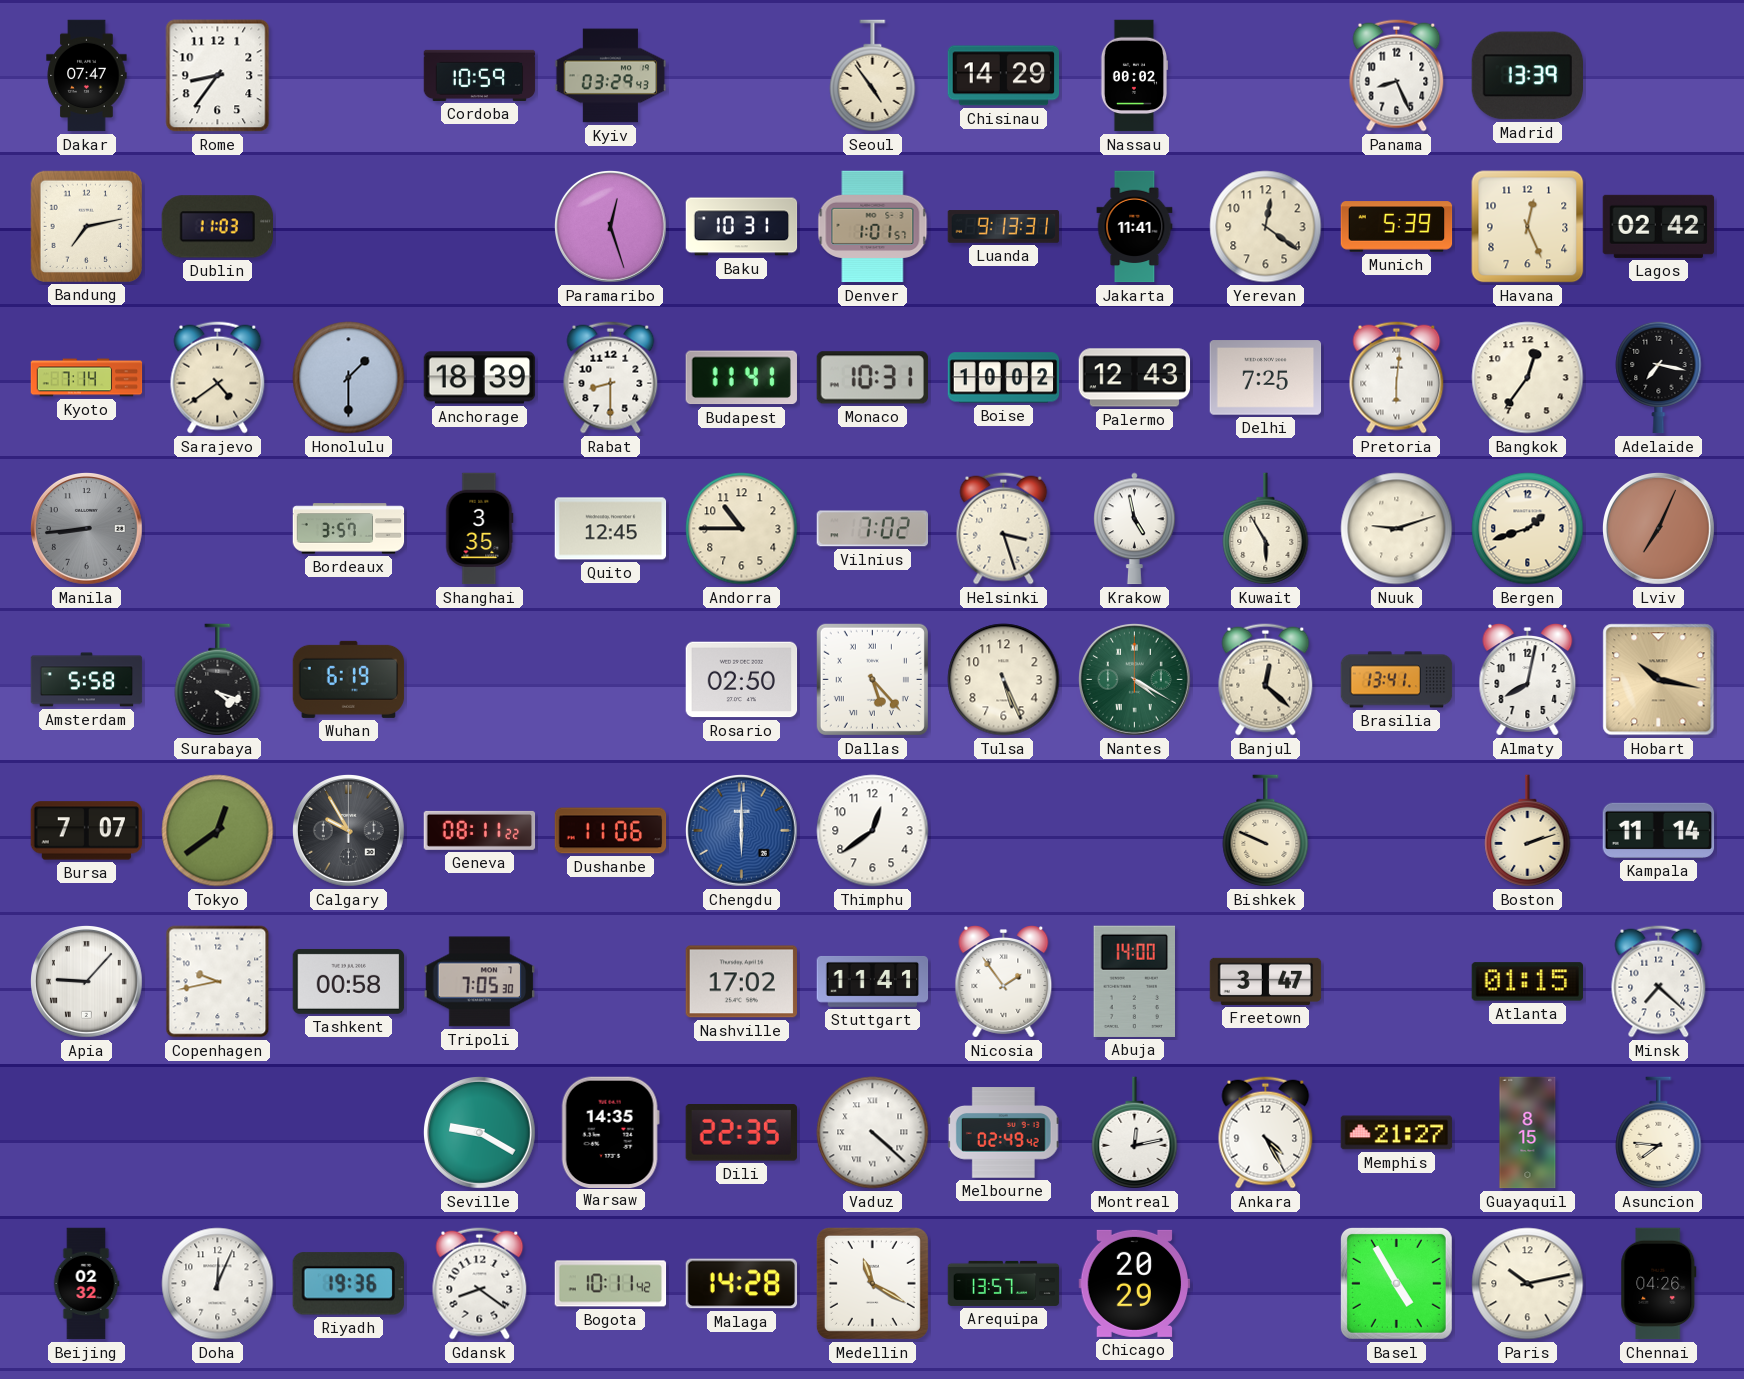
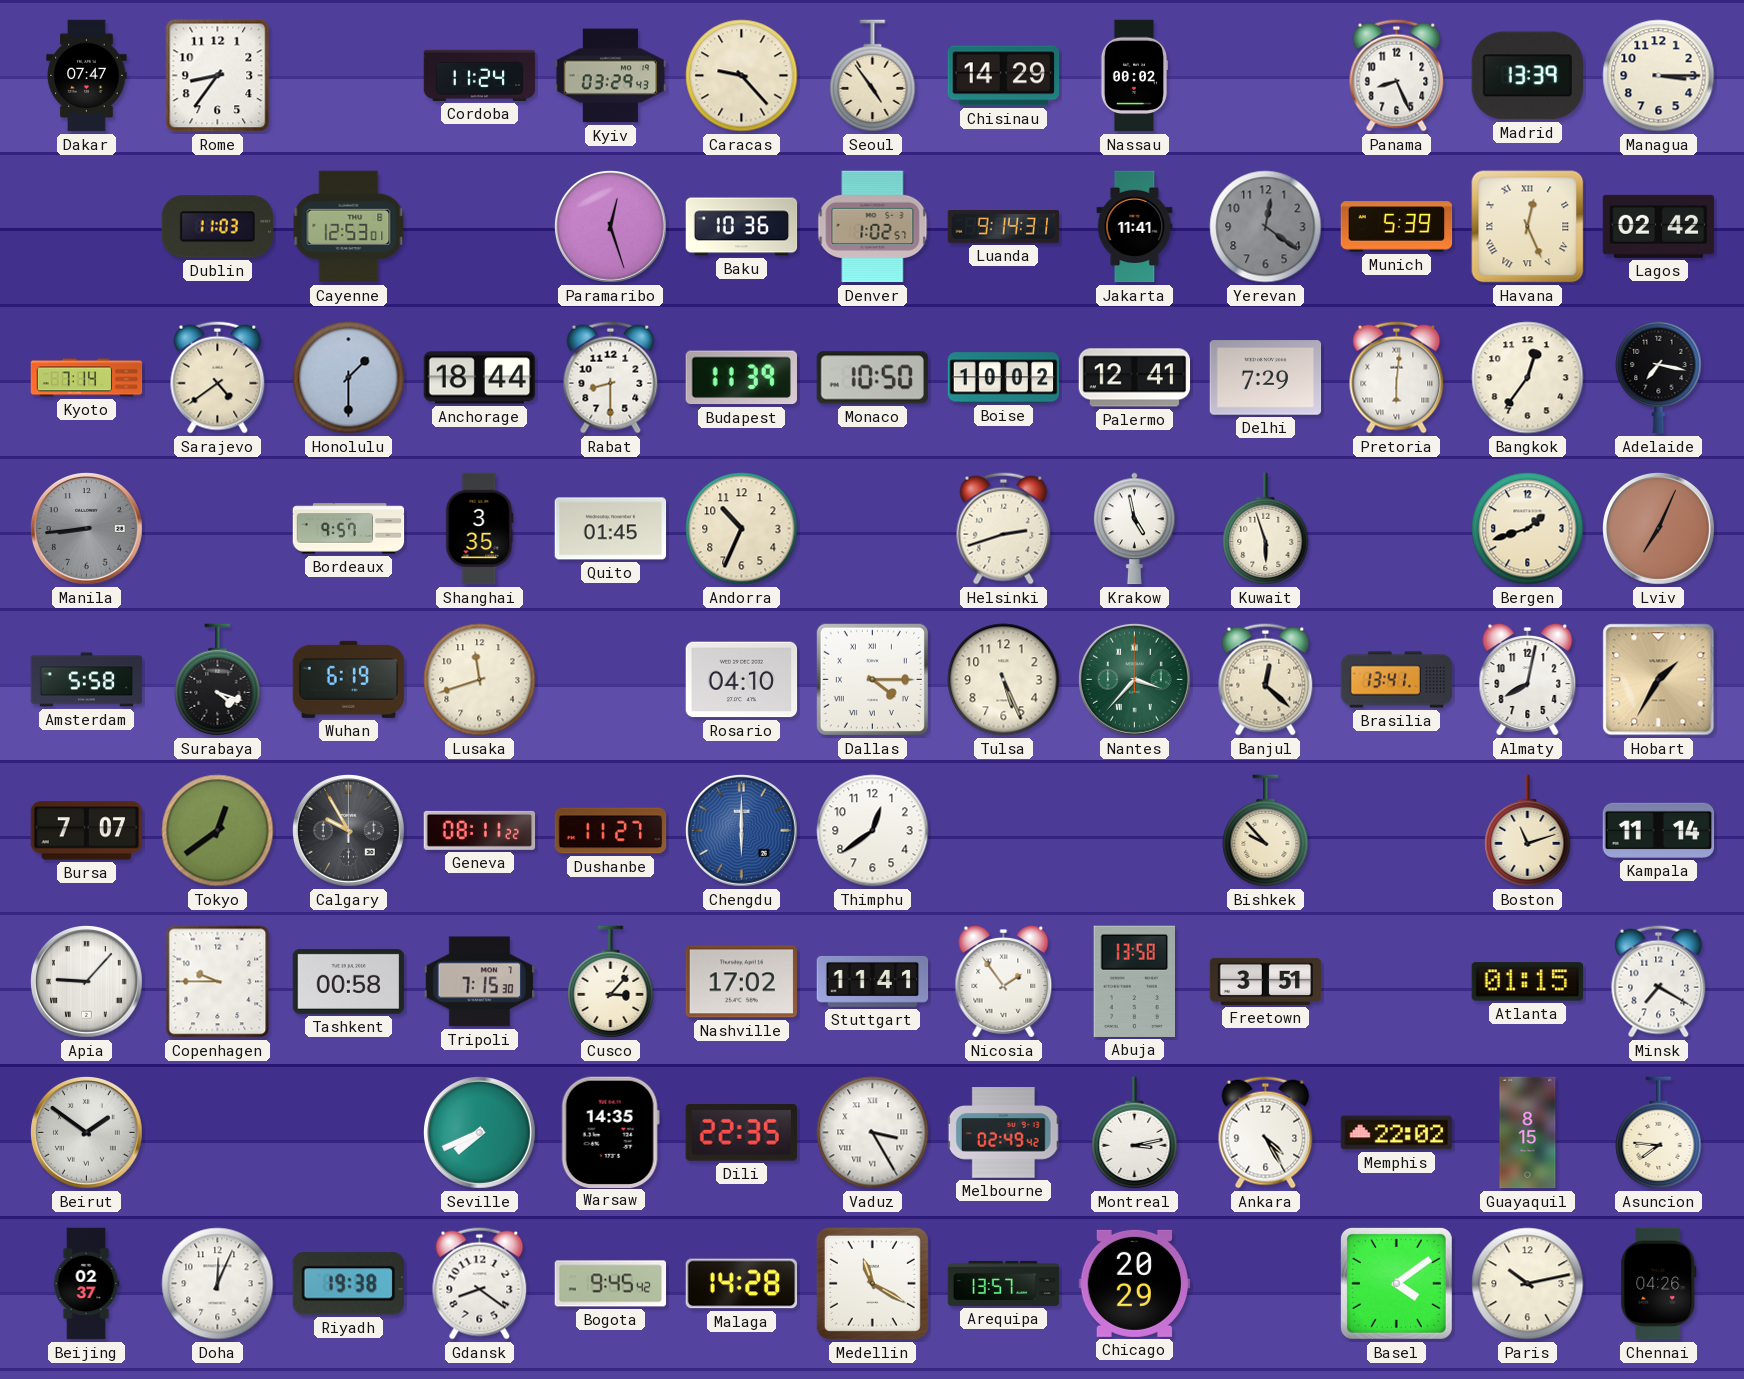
Cordoba: 10:59 -> 11:24 (480, 75)
Caracas: none -> 9:23 (742, 76)
Managua: none -> 3:15 (1659, 76)
Bandung: 7:13 -> none (86, 226)
Cayenne: none -> 12:53 (349, 227)
Baku: 10:31 -> 10:36 (742, 227)
Denver: 1:01 -> 1:02 (873, 227)
Luanda: 9:13 -> 9:14 (1004, 227)
Yerevan dial: cream -> grey (1266, 227)
Havana numerals: Arabic -> Roman (1528, 227)
Anchorage: 18:39 -> 18:44 (480, 378)
Budapest: 11:41 -> 11:39 (741, 378)
Monaco: 10:31 -> 10:50 (872, 378)
Palermo: 12:43 -> 12:41 (1135, 378)
Delhi: 7:25 -> 7:29 (1266, 378)
Bordeaux: 3:57 -> 9:57 (349, 529)
Quito: 12:45 -> 01:45 (611, 529)
Andorra: 10:45 -> 10:34 (742, 529)
Vilnius: 7:02 -> none (872, 529)
Helsinki: 3:27 -> 2:42 (1004, 529)
Kuwait: 5:55 -> 5:57 (1266, 529)
Nuuk: 9:12 -> none (1397, 529)
Lusaka: none -> 11:42 (480, 680)
Rosario: 02:50 -> 04:10 (742, 680)
Dallas: 5:23 -> 4:15 (872, 679)
Nantes: 4:20 -> 3:37 (1135, 680)
Hobart: 10:17 -> 1:35 (1659, 680)
Dushanbe: 11:06 -> 11:27 (611, 831)
Bishkek: 9:49 -> 9:53 (1266, 831)
Boston: 2:12 -> 11:12 (1528, 831)
Copenhagen: 9:43 -> 9:45 (218, 982)
Tripoli: 7:05 -> 7:15 (480, 982)
Cusco: none -> 3:07 (611, 982)
Abuja: 14:00 -> 13:58 (1134, 981)
Freetown: 3:47 -> 3:51 (1266, 981)
Minsk: 7:22 -> 7:20 (1659, 982)
Beirut: none -> 1:51 (87, 1133)
Seville: 9:20 -> 7:41 (480, 1133)
Vaduz: 4:22 -> 3:25 (873, 1133)
Montreal: 12:13 -> 3:13 (1135, 1133)
Memphis: 21:27 -> 22:02 (1397, 1133)
Beijing: 02:32 -> 02:37 (86, 1284)
Riyadh: 19:36 -> 19:38 (348, 1284)
Bogota: 10:11 -> 9:45 (611, 1284)
Basel: 4:55 -> 4:09 (1396, 1283)
